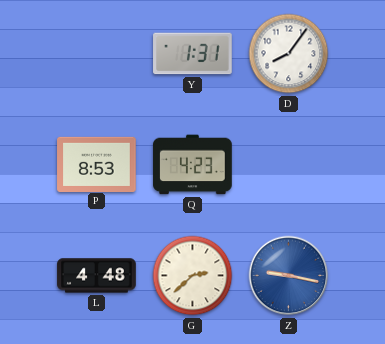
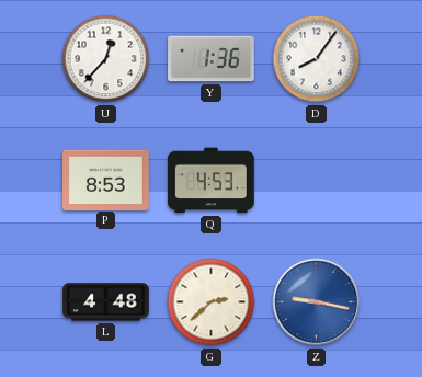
U: none -> 12:37 (106, 59)
Y: 1:31 -> 1:36 (212, 59)
Q: 4:23 -> 4:53 (212, 181)
